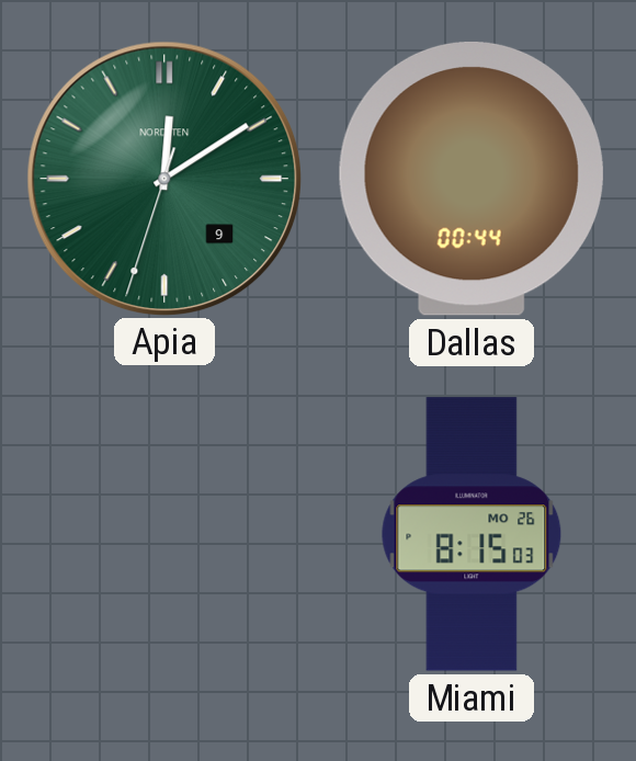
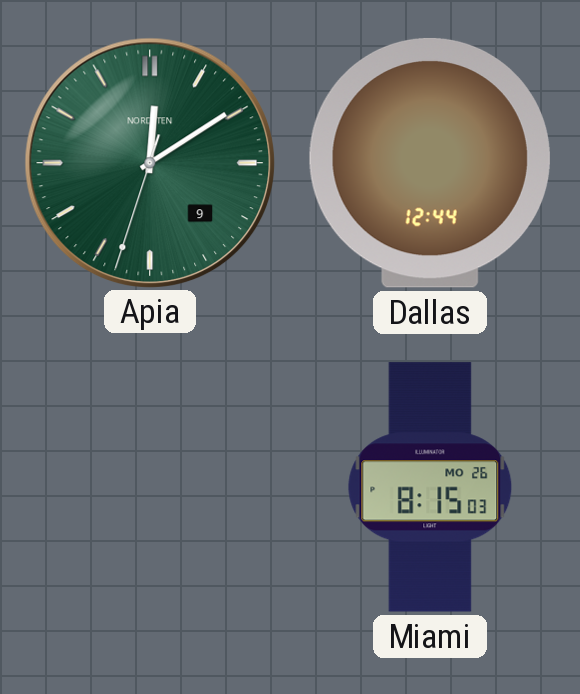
Dallas: 00:44 -> 12:44 (430, 163)
